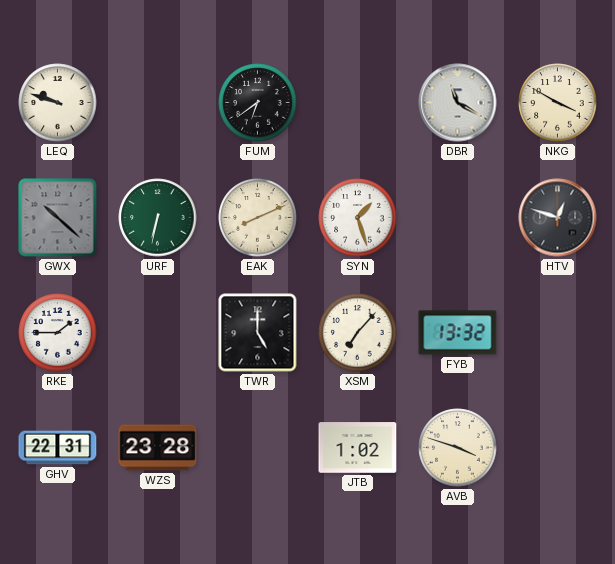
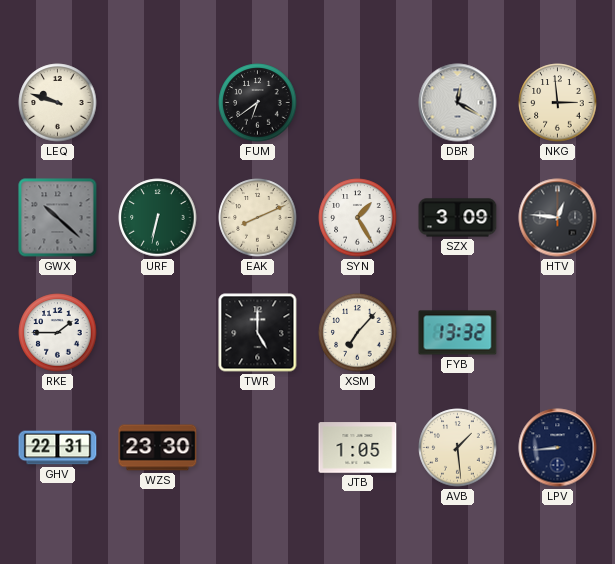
DBR: 11:20 -> 12:20 (458, 103)
NKG: 3:50 -> 2:59 (558, 103)
SYN: 1:27 -> 1:25 (358, 218)
SZX: none -> 3:09 (458, 218)
HTV: 12:48 -> 12:46 (558, 218)
WZS: 23:28 -> 23:30 (158, 448)
JTB: 1:02 -> 1:05 (358, 448)
AVB: 3:48 -> 1:29 (458, 448)
LPV: none -> 8:44 (558, 448)
